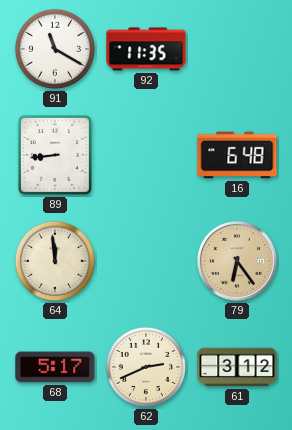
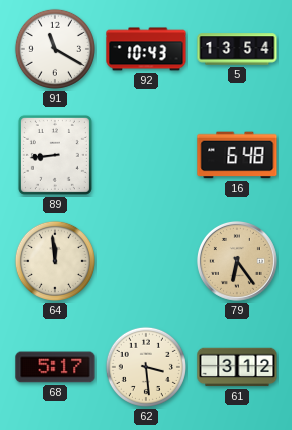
92: 11:35 -> 10:43 (146, 49)
5: none -> 13:54 (237, 49)
62: 2:41 -> 3:29 (146, 367)
